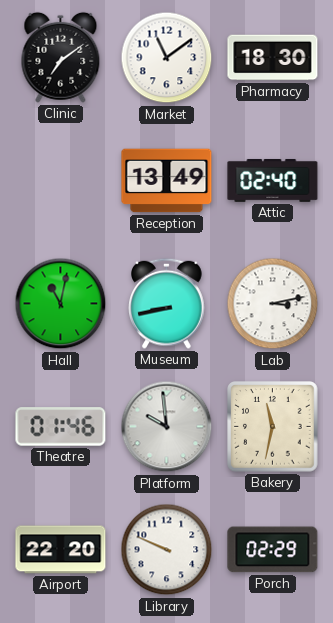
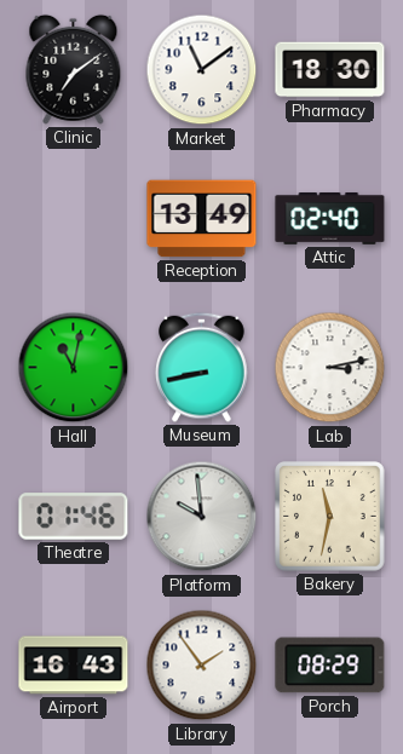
Airport: 22:20 -> 16:43 (74, 666)
Library: 9:49 -> 1:54 (202, 666)
Porch: 02:29 -> 08:29 (330, 666)
